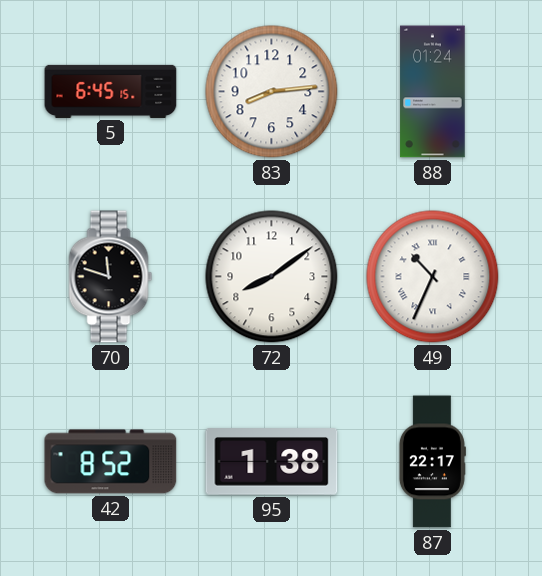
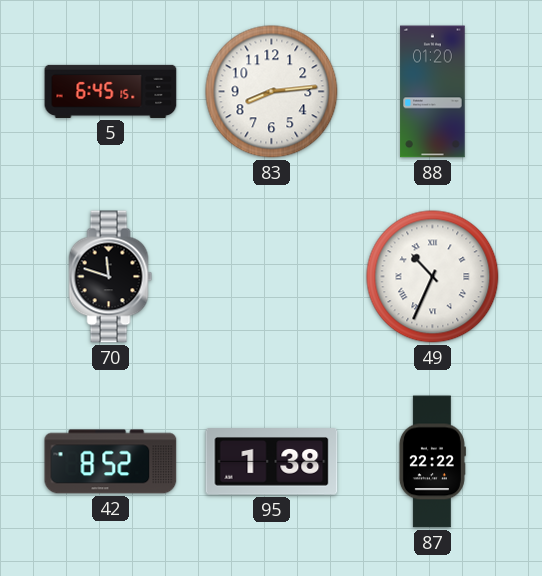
88: 01:24 -> 01:20 (433, 92)
72: 8:09 -> none (272, 277)
87: 22:17 -> 22:22 (432, 462)
